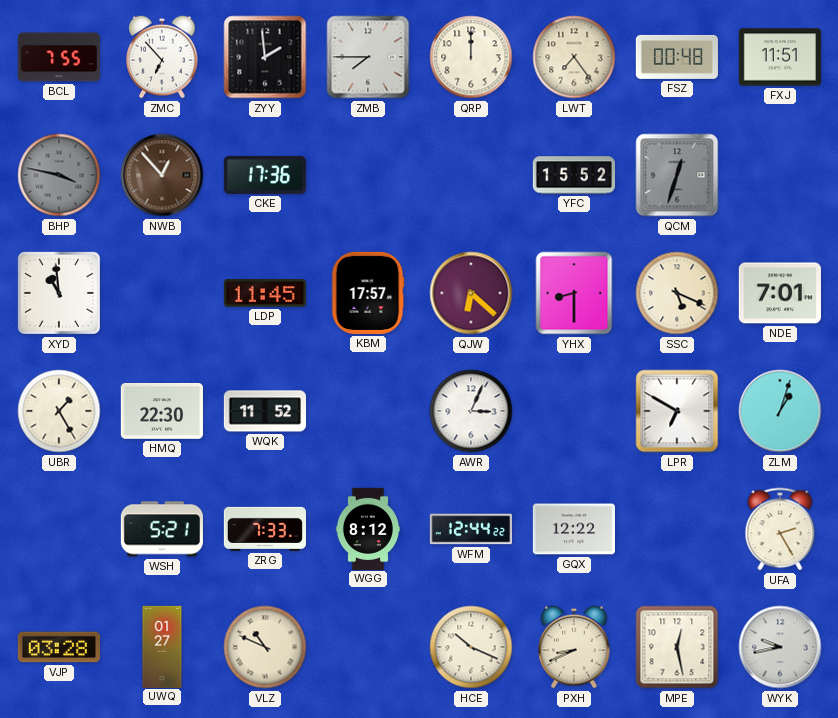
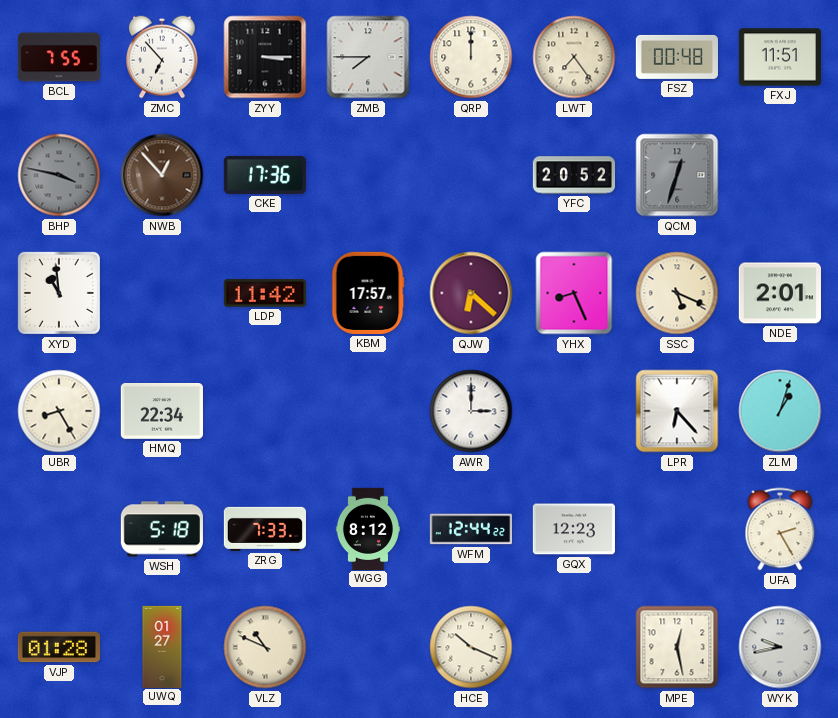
ZYY: 1:59 -> 3:15 (265, 57)
YFC: 15:52 -> 20:52 (573, 175)
LDP: 11:45 -> 11:42 (265, 293)
YHX: 8:30 -> 8:26 (574, 293)
NDE: 7:01 -> 2:01 (780, 293)
UBR: 1:25 -> 8:25 (59, 411)
HMQ: 22:30 -> 22:34 (162, 412)
WQK: 11:52 -> none (264, 411)
AWR: 3:04 -> 3:00 (471, 411)
LPR: 6:50 -> 6:23 (677, 411)
WSH: 5:21 -> 5:18 (162, 529)
GQX: 12:22 -> 12:23 (574, 529)
VJP: 03:28 -> 01:28 (59, 647)
PXH: 8:41 -> none (574, 647)
